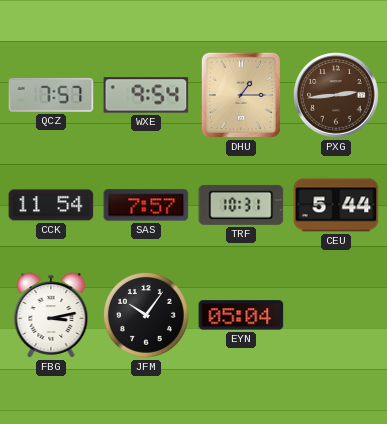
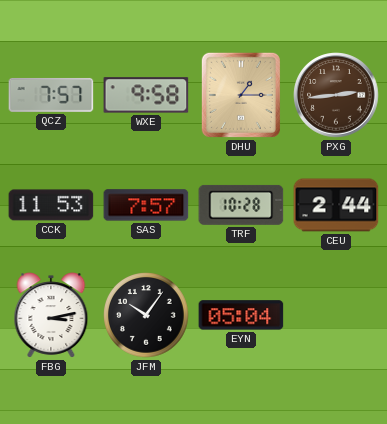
WXE: 9:54 -> 9:58 (146, 95)
CCK: 11:54 -> 11:53 (51, 205)
TRF: 10:31 -> 10:28 (241, 205)
CEU: 5:44 -> 2:44 (336, 205)
